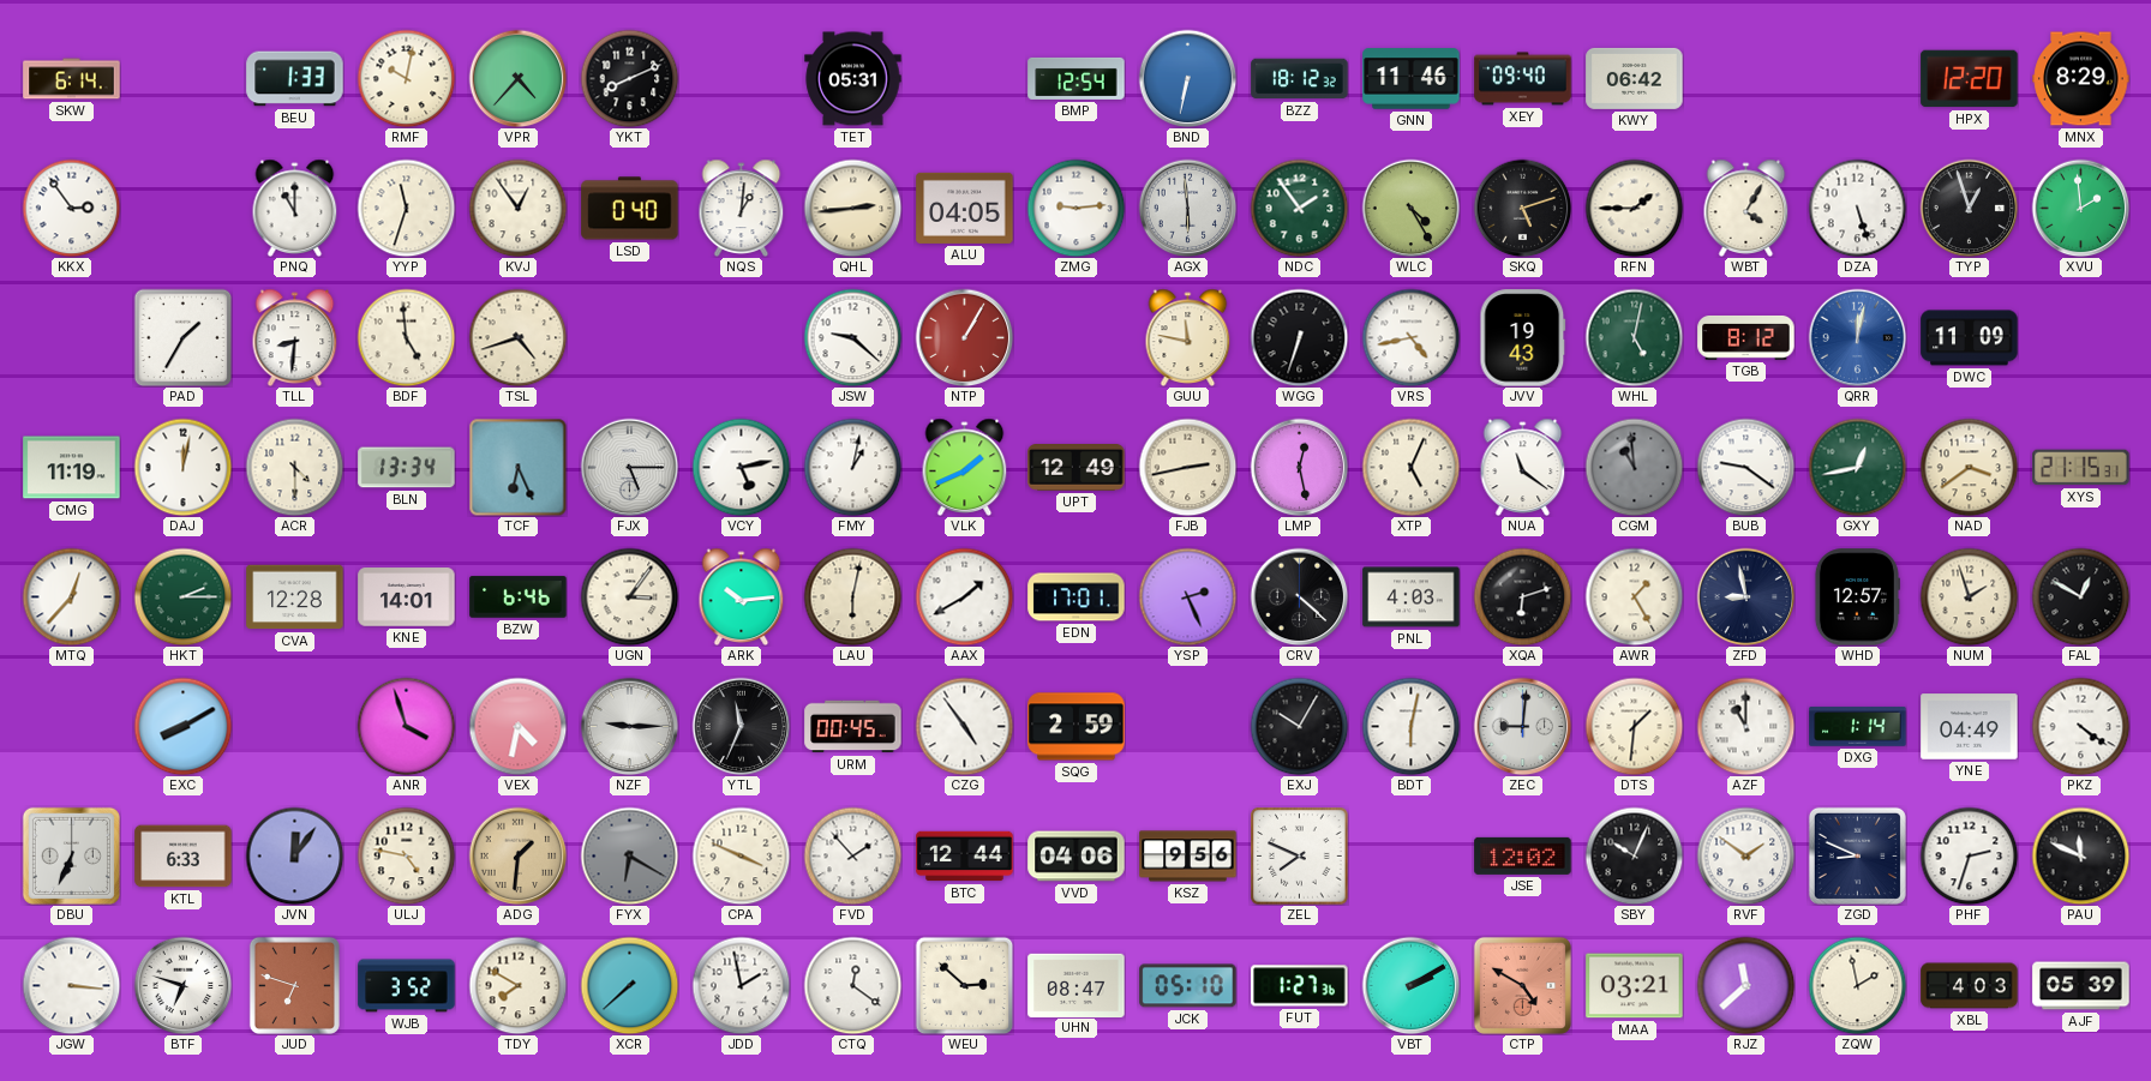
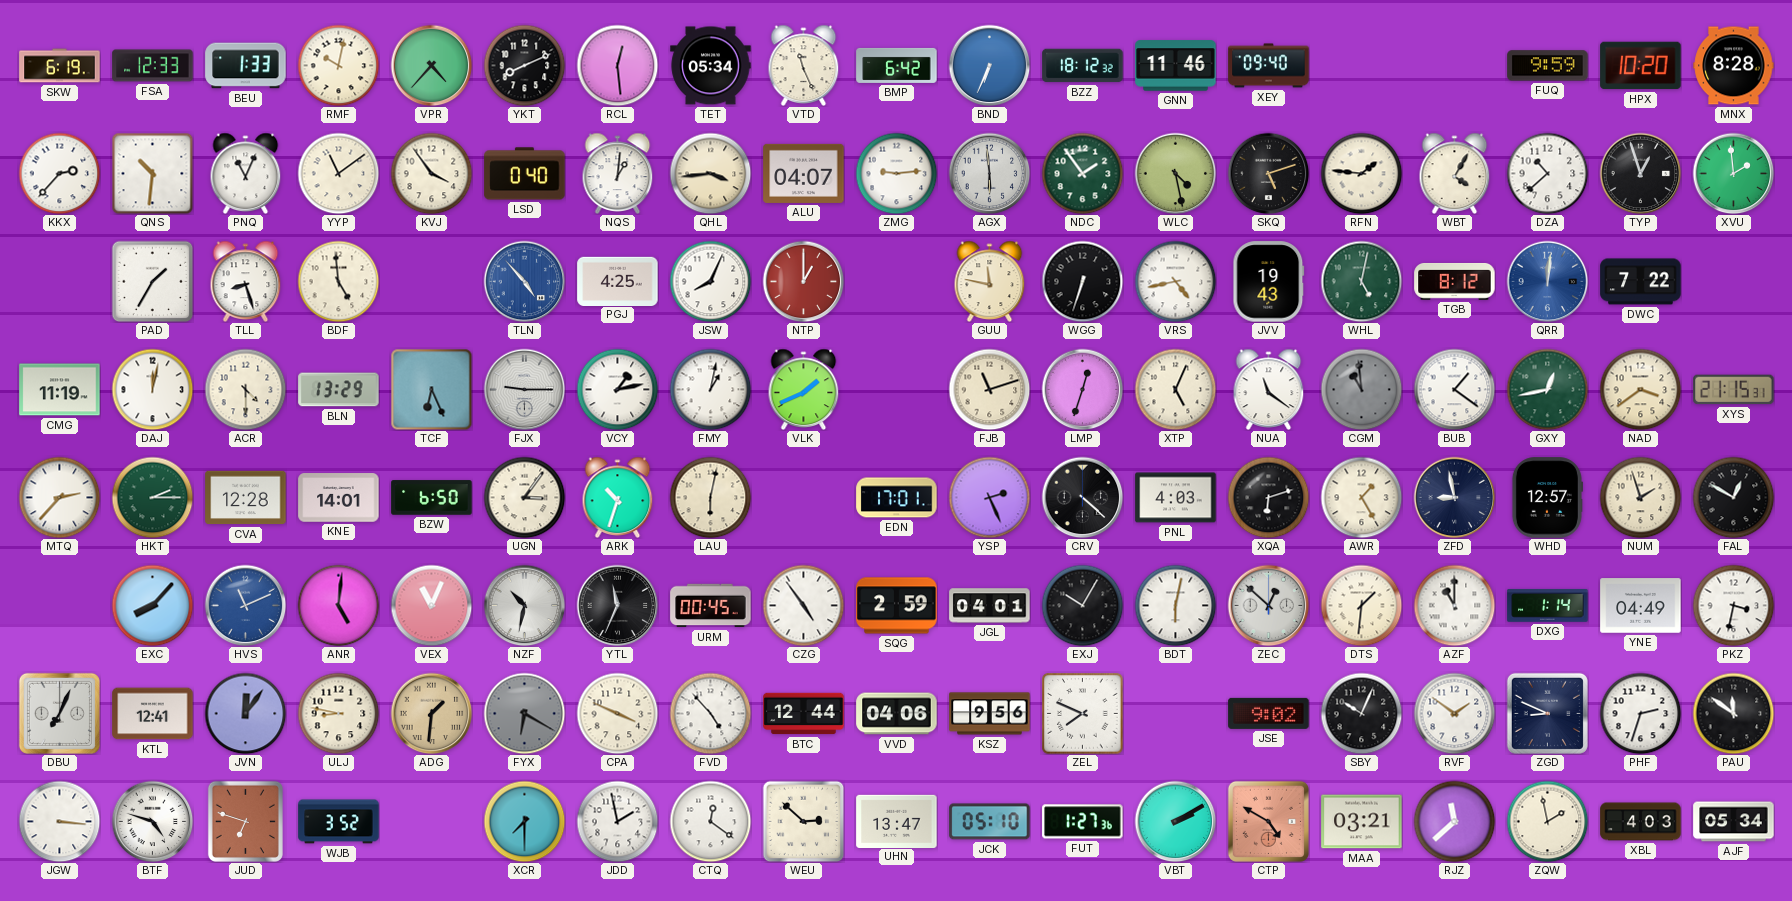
SKW: 6:14 -> 6:19 (60, 66)
FSA: none -> 12:33 (153, 66)
RCL: none -> 12:29 (617, 65)
TET: 05:31 -> 05:34 (711, 66)
VTD: none -> 11:26 (804, 65)
BMP: 12:54 -> 6:42 (897, 65)
BND: 6:32 -> 6:34 (989, 65)
KWY: 06:42 -> none (1635, 78)
FUQ: none -> 9:59 (1548, 66)
HPX: 12:20 -> 10:20 (1641, 66)
MNX: 8:29 -> 8:28 (1734, 66)
KKX: 2:54 -> 2:37 (59, 173)
QNS: none -> 10:31 (152, 173)
PNQ: 11:00 -> 11:04 (246, 173)
YYP: 11:33 -> 11:09 (338, 173)
KVJ: 12:54 -> 3:54 (431, 173)
QHL: 2:44 -> 3:44 (710, 173)
ALU: 04:05 -> 04:07 (804, 173)
WLC: 4:25 -> 4:28 (1175, 173)
RFN: 1:45 -> 1:46 (1361, 173)
DZA: 5:27 -> 10:38 (1547, 173)
TLL: 8:31 -> 8:27 (246, 281)
TSL: 4:42 -> none (517, 337)
TLN: none -> 4:53 (524, 281)
PGJ: none -> 4:25 (618, 281)
JSW: 9:22 -> 8:04 (710, 281)
NTP: 1:05 -> 1:00 (803, 281)
QRR: 12:02 -> 12:01 (1547, 281)
DWC: 11:09 -> 7:22 (1641, 282)
BLN: 13:34 -> 13:29 (339, 390)
FJX: 5:15 -> 9:15 (524, 389)
VCY: 5:13 -> 1:13 (617, 389)
UPT: 12:49 -> none (1077, 468)
FJB: 2:43 -> 11:12 (989, 389)
LMP: 12:28 -> 12:33 (1082, 389)
BUB: 9:21 -> 1:21 (1454, 389)
MTQ: 12:37 -> 2:37 (59, 497)
BZW: 6:46 -> 6:50 (432, 498)
ARK: 10:14 -> 10:33 (618, 497)
AAX: 1:40 -> none (964, 596)
EXC: 8:10 -> 8:07 (152, 605)
HVS: none -> 11:11 (245, 605)
ANR: 3:57 -> 5:01 (338, 605)
VEX: 4:32 -> 11:04 (431, 605)
NZF: 9:15 -> 10:32 (524, 605)
JGL: none -> 04:01 (990, 606)
ZEC: 9:01 -> 12:52 (1268, 605)
PKZ: 4:21 -> 3:32 (1733, 605)
DBU: 6:34 -> 7:04 (59, 713)
KTL: 6:33 -> 12:41 (153, 714)
ULJ: 4:47 -> 8:47 (338, 713)
FVD: 1:53 -> 4:53 (710, 713)
JSE: 12:02 -> 9:02 (1269, 713)
PAU: 11:49 -> 11:51 (1733, 713)
BTF: 6:48 -> 4:48 (152, 821)
TDY: 7:50 -> none (517, 985)
XCR: 7:38 -> 7:30 (524, 821)
UHN: 08:47 -> 13:47 (897, 821)
AJF: 05:39 -> 05:34 (1734, 822)
